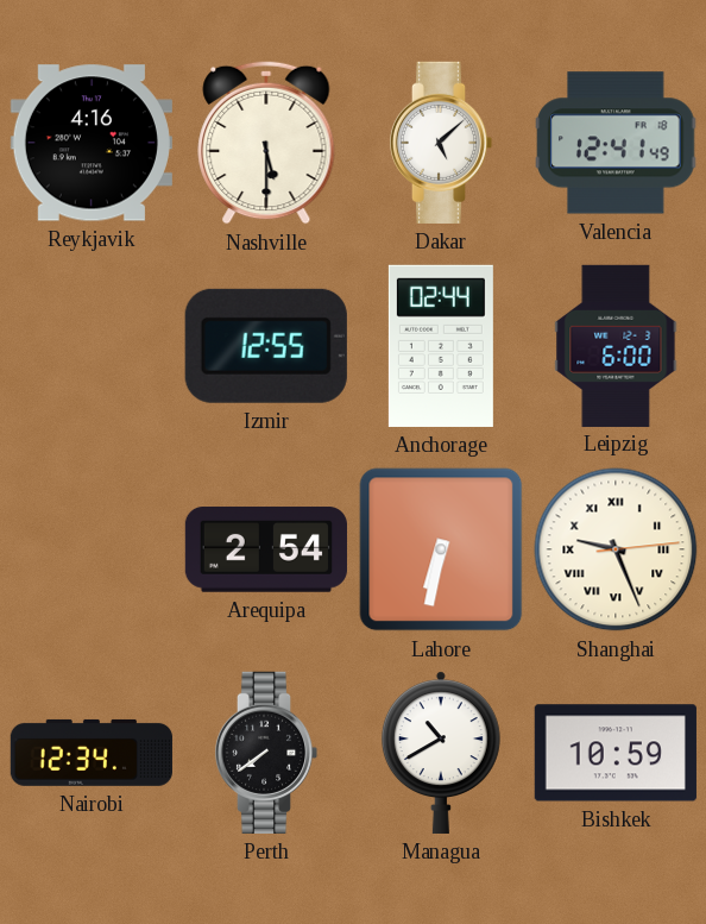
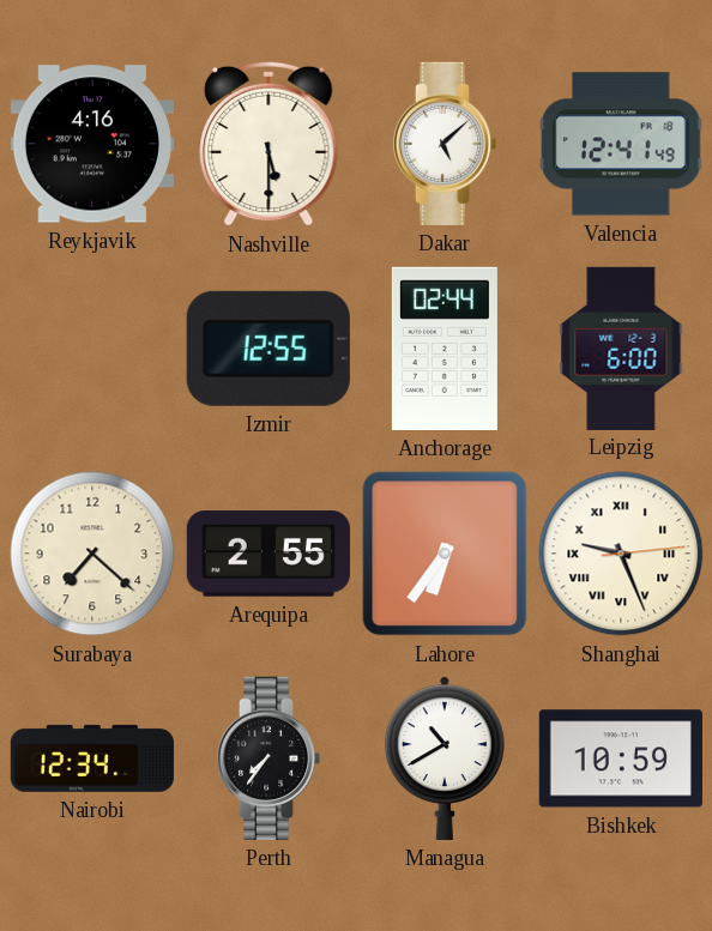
Surabaya: none -> 7:22 (92, 554)
Arequipa: 2:54 -> 2:55 (268, 554)
Lahore: 6:32 -> 6:36 (445, 554)
Perth: 7:39 -> 7:36 (268, 758)
